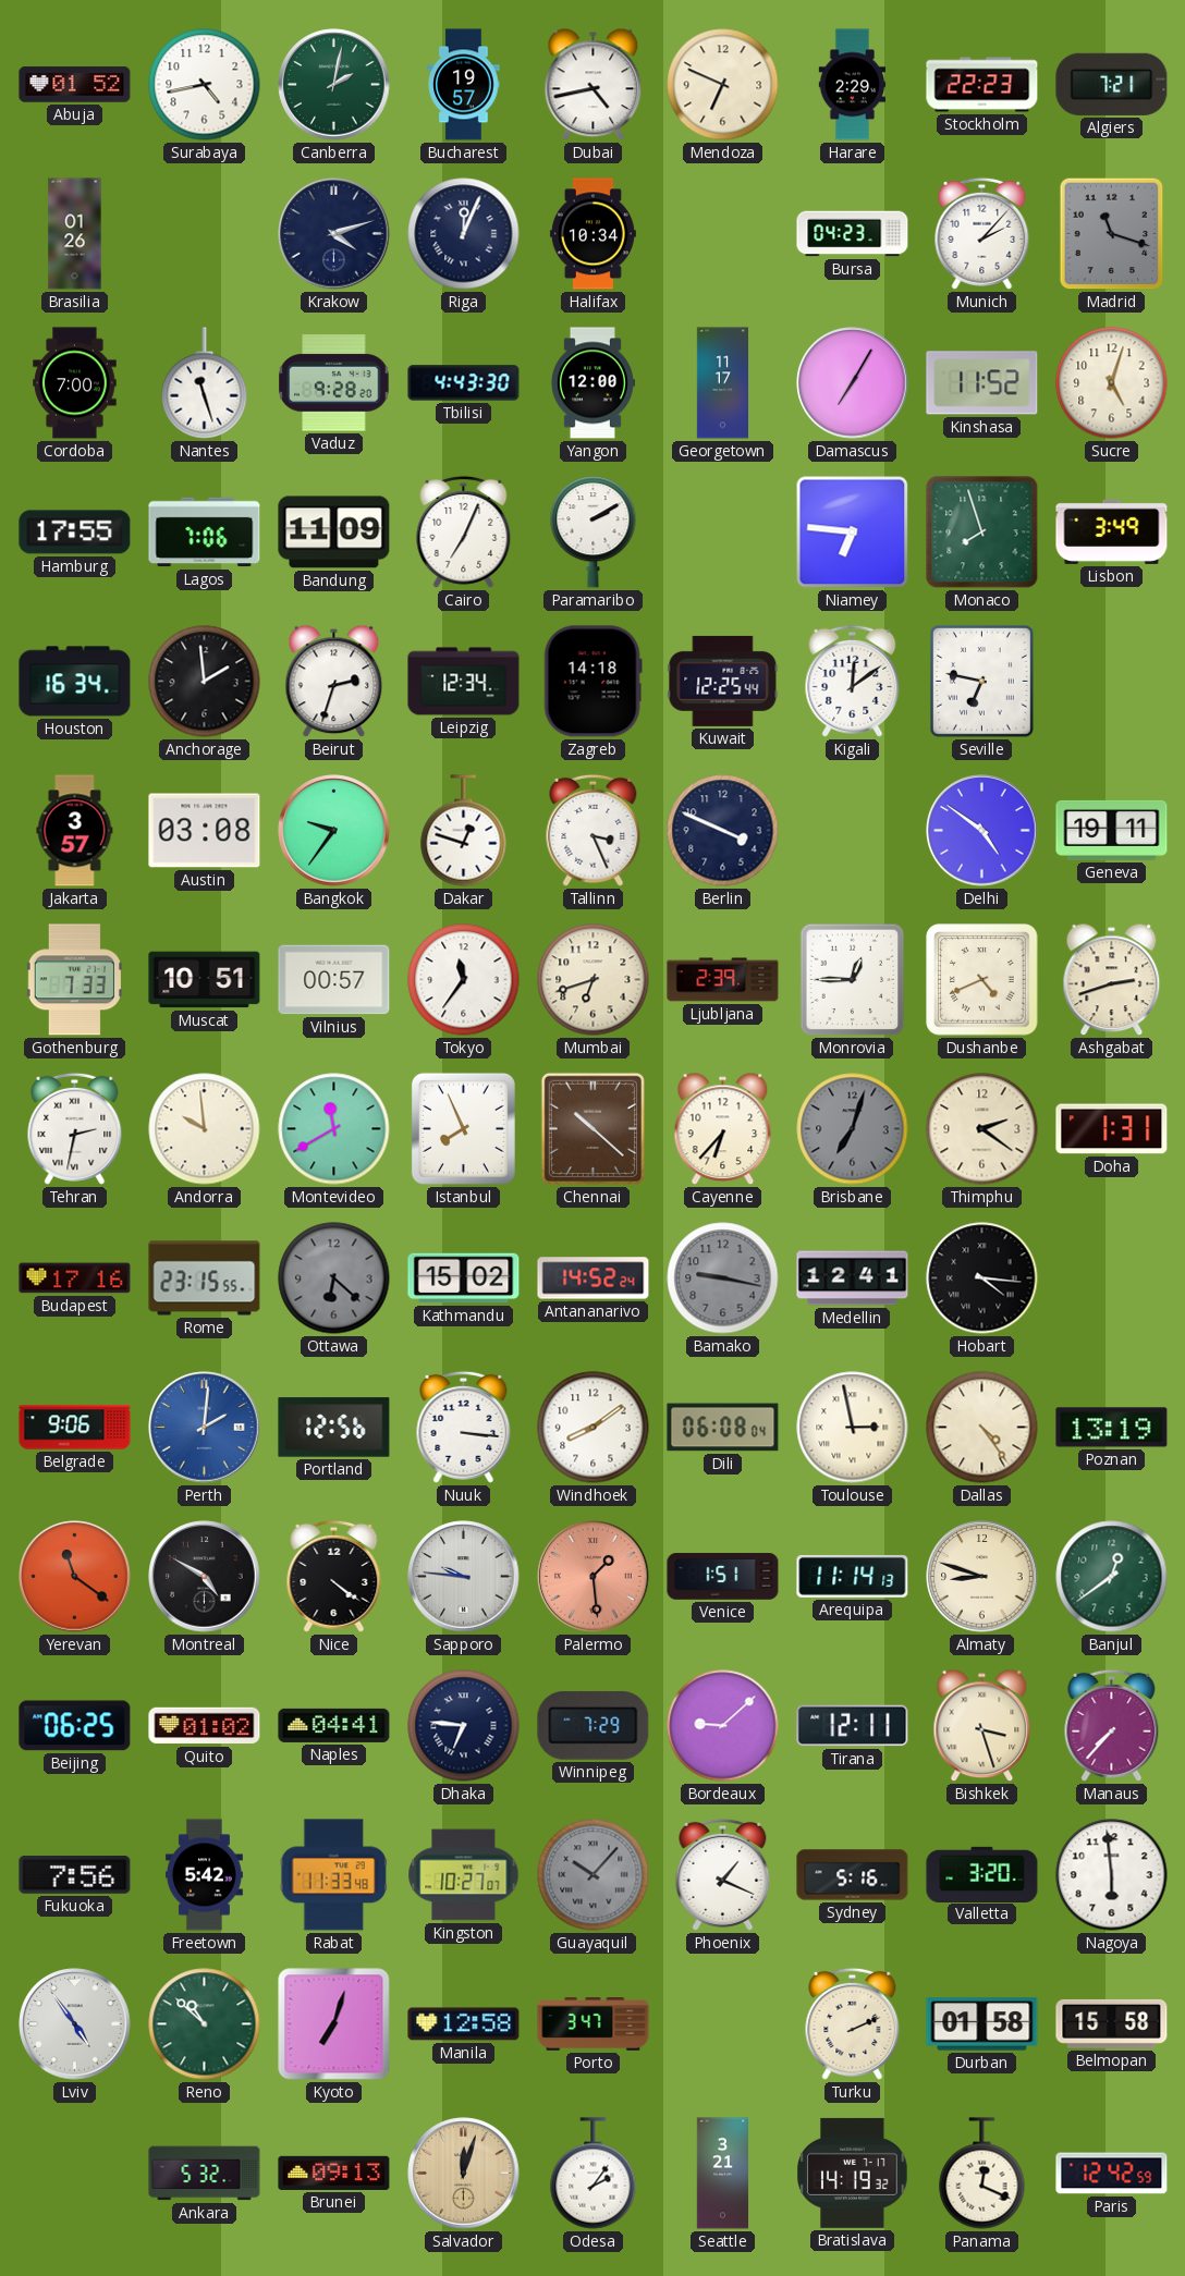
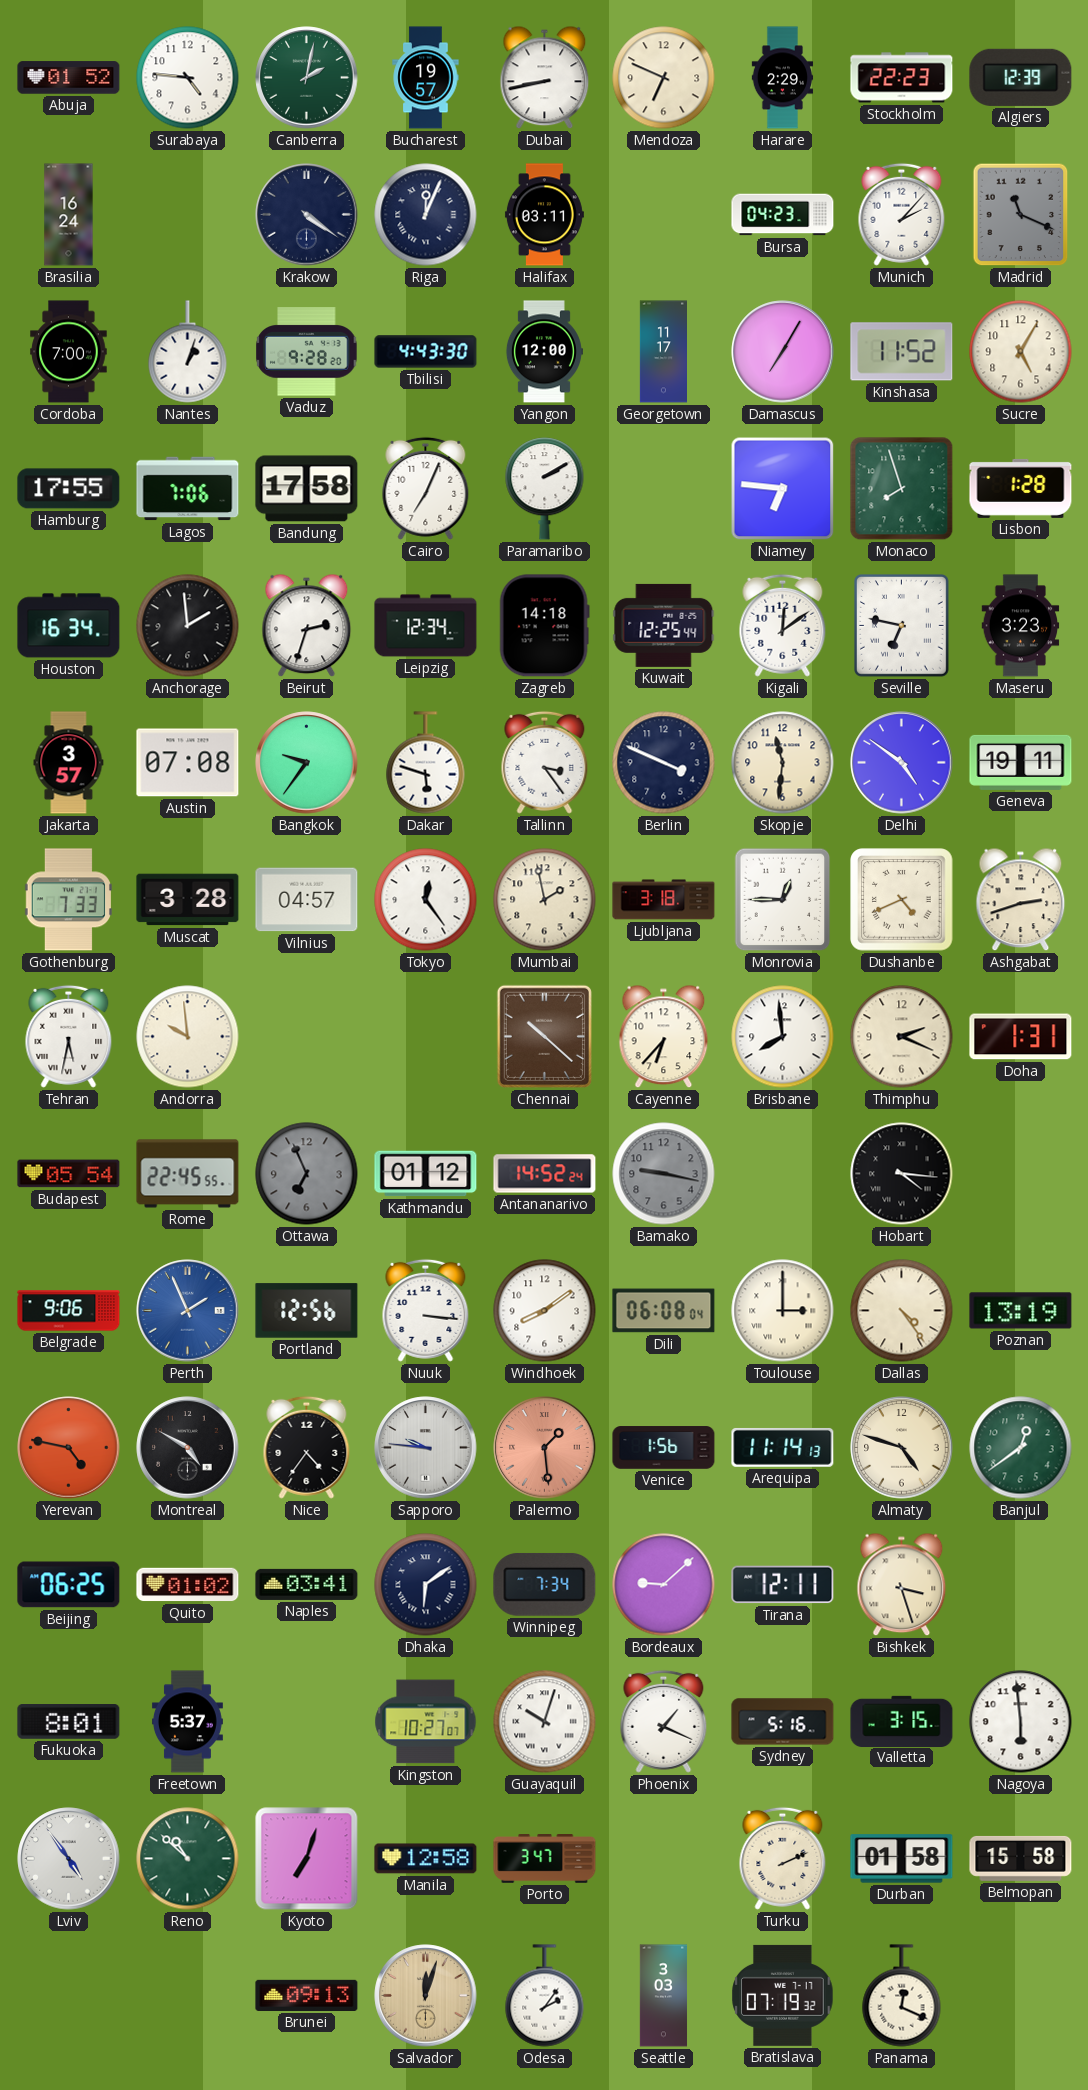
Surabaya: 4:43 -> 4:46 (188, 78)
Dubai: 4:43 -> 8:43 (545, 78)
Algiers: 7:21 -> 12:39 (1021, 77)
Brasilia: 01:26 -> 16:24 (69, 215)
Krakow: 4:12 -> 4:21 (307, 215)
Halifax: 10:34 -> 03:11 (544, 215)
Madrid: 11:18 -> 11:19 (1021, 215)
Nantes: 11:27 -> 1:03 (188, 352)
Sucre: 5:03 -> 5:05 (1021, 352)
Bandung: 11:09 -> 17:58 (307, 489)
Lisbon: 3:49 -> 1:28 (1021, 488)
Maseru: none -> 3:23 (1021, 626)
Austin: 03:08 -> 07:08 (188, 763)
Dakar: 12:48 -> 5:48 (426, 763)
Tallinn: 3:26 -> 3:24 (545, 762)
Skopje: none -> 11:31 (783, 763)
Muscat: 10:51 -> 3:28 (188, 900)
Vilnius: 00:57 -> 04:57 (307, 900)
Tokyo: 11:36 -> 12:24 (426, 900)
Mumbai: 6:42 -> 1:58 (545, 900)
Ljubljana: 2:39 -> 3:18 (664, 900)
Tehran: 2:32 -> 5:32 (69, 1036)
Montevideo: 11:40 -> none (334, 1129)
Istanbul: 7:56 -> none (463, 1128)
Brisbane: 7:03 -> 7:59 (783, 1037)
Brisbane dial: grey -> white (783, 1037)
Thimphu: 2:21 -> 2:19 (902, 1037)
Budapest: 17:16 -> 05:54 (69, 1174)
Rome: 23:15 -> 22:45 (188, 1174)
Ottawa: 6:22 -> 6:56 (307, 1174)
Kathmandu: 15:02 -> 01:12 (426, 1174)
Medellin: 12:41 -> none (853, 1278)
Perth: 2:01 -> 1:56 (188, 1311)
Toulouse: 2:58 -> 3:00 (783, 1311)
Yerevan: 11:21 -> 4:47 (69, 1448)
Nice: 4:21 -> 4:36 (307, 1447)
Venice: 1:51 -> 1:56 (664, 1448)
Almaty: 8:48 -> 4:48 (902, 1448)
Naples: 04:41 -> 03:41 (307, 1584)
Dhaka: 6:46 -> 6:09 (426, 1585)
Winnipeg: 7:29 -> 7:34 (545, 1584)
Manaus: 7:37 -> none (1112, 1725)
Fukuoka: 7:56 -> 8:01 (69, 1722)
Freetown: 5:42 -> 5:37 (187, 1722)
Rabat: 11:33 -> none (333, 1875)
Guayaquil: 10:07 -> 10:03 (545, 1722)
Guayaquil dial: grey -> white (545, 1722)
Valletta: 3:20 -> 3:15 (902, 1721)
Ankara: 5:32 -> none (205, 2174)
Seattle: 3:21 -> 3:03 (664, 1996)
Bratislava: 14:19 -> 07:19 (783, 1995)
Paris: 12:42 -> none (1112, 2174)
